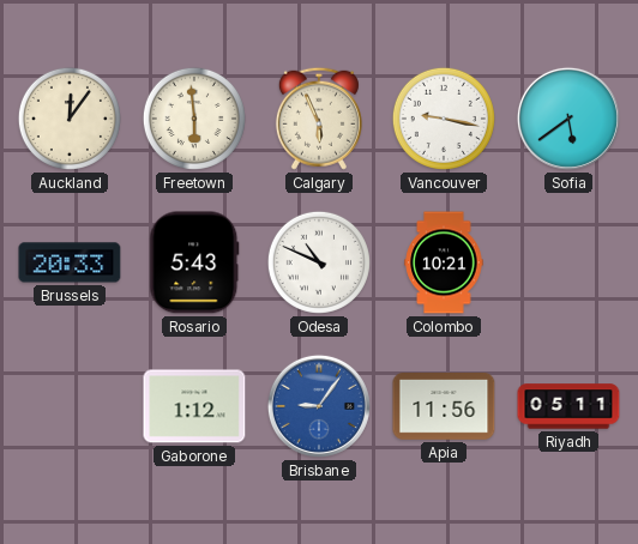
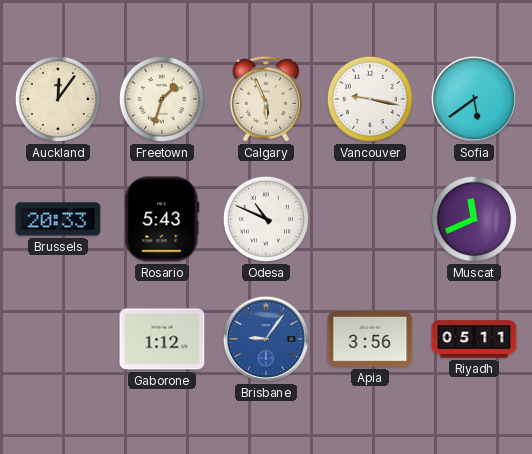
Freetown: 5:59 -> 1:33 (162, 99)
Colombo: 10:21 -> none (444, 262)
Muscat: none -> 11:41 (474, 219)
Apia: 11:56 -> 3:56 (370, 340)
